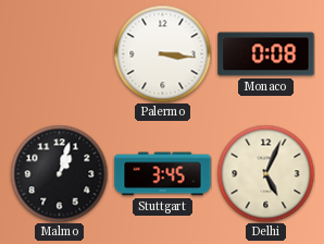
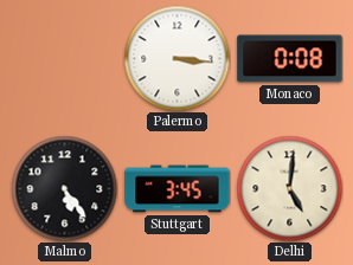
Malmo: 1:03 -> 5:24 (64, 188)
Delhi: 5:04 -> 5:01 (289, 188)
